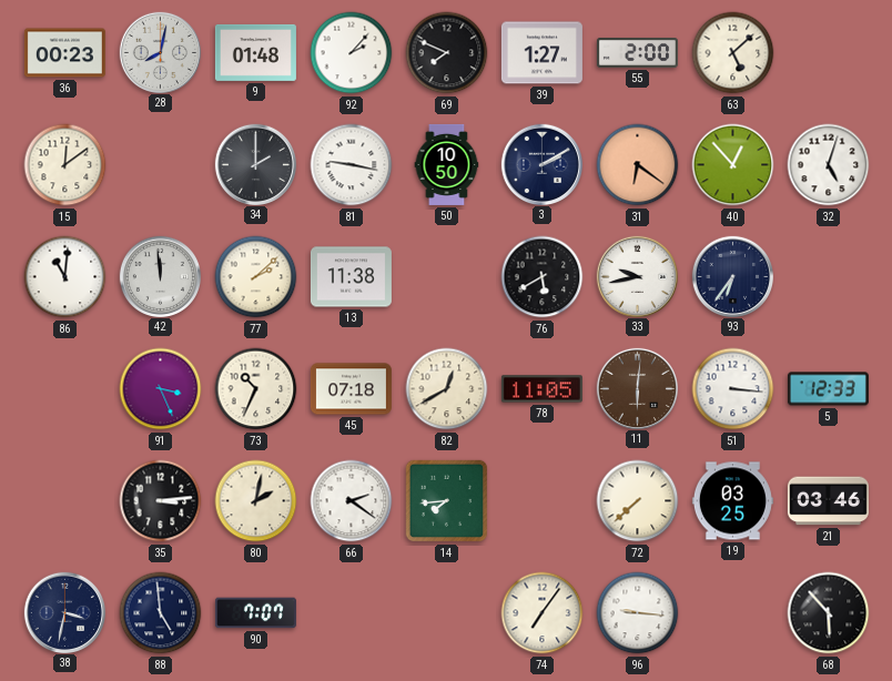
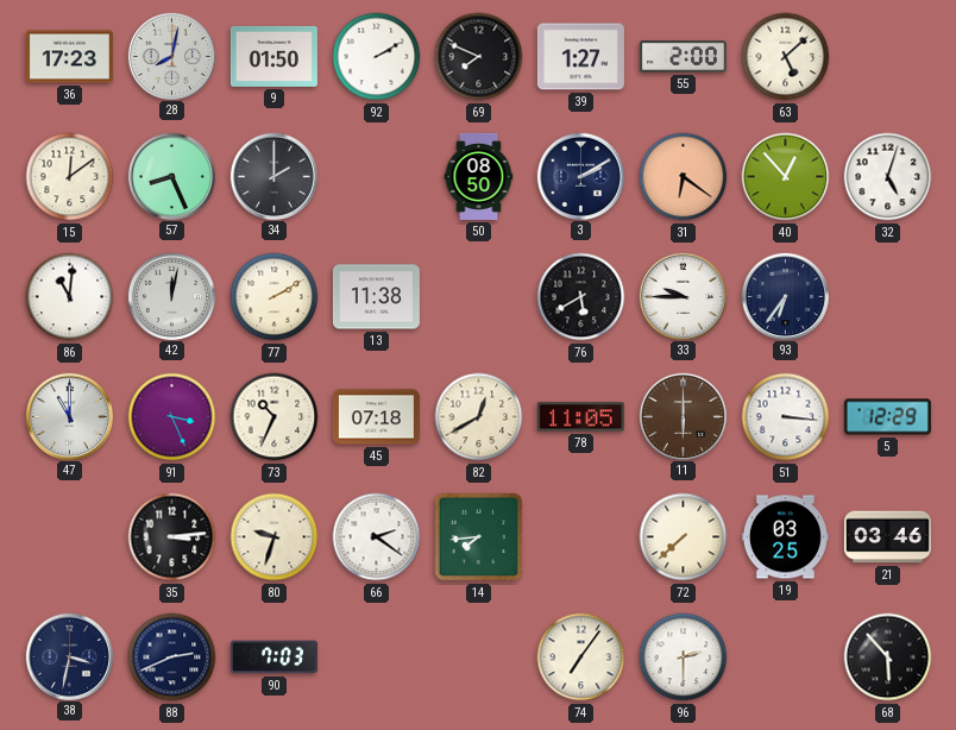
36: 00:23 -> 17:23 (69, 57)
9: 01:48 -> 01:50 (273, 56)
92: 2:07 -> 2:10 (377, 57)
57: none -> 8:26 (171, 176)
81: 9:17 -> none (352, 165)
50: 10:50 -> 08:50 (479, 176)
42: 11:59 -> 12:02 (171, 296)
77: 2:08 -> 2:10 (275, 297)
33: 9:43 -> 9:45 (683, 296)
47: none -> 11:00 (69, 416)
11: 6:01 -> 6:00 (683, 416)
5: 12:33 -> 12:29 (887, 417)
80: 2:02 -> 9:33 (275, 537)
88: 4:59 -> 2:41 (172, 657)
90: 7:07 -> 7:03 (273, 657)
96: 9:16 -> 2:30 (684, 657)
